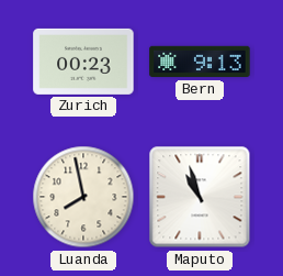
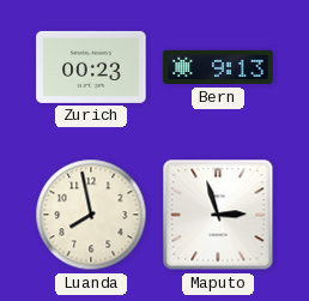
Maputo: 10:57 -> 2:57 (218, 215)
